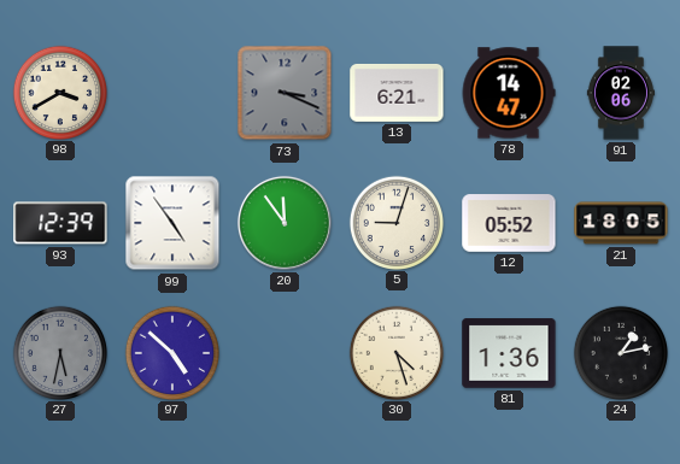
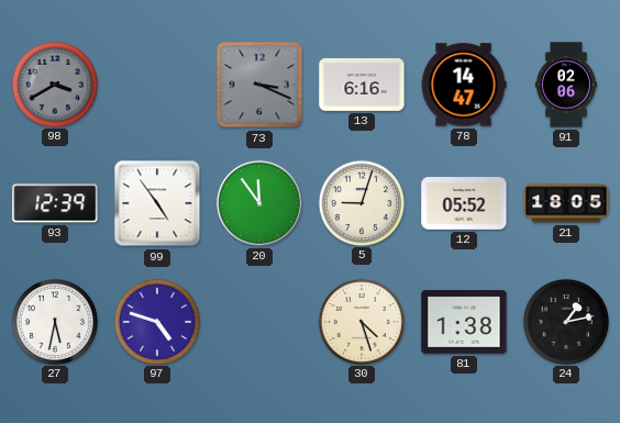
98 dial: cream -> grey (54, 84)
13: 6:21 -> 6:16 (362, 85)
27 dial: grey -> white (54, 321)
97: 4:52 -> 4:48 (156, 321)
81: 1:36 -> 1:38 (464, 322)
